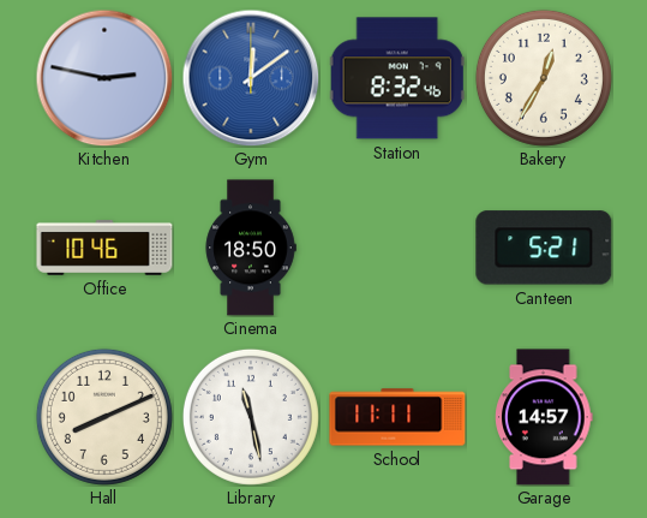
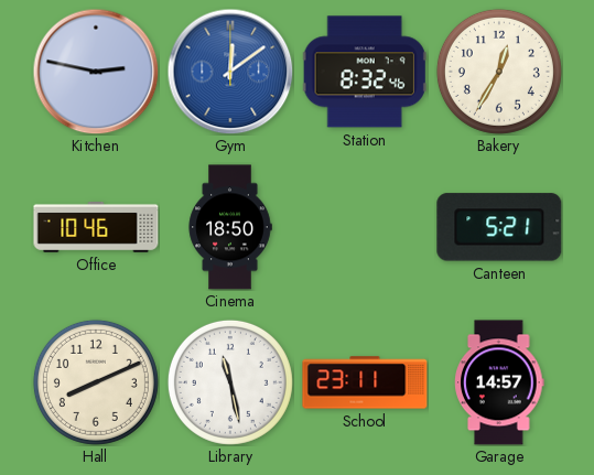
School: 11:11 -> 23:11 (365, 382)
